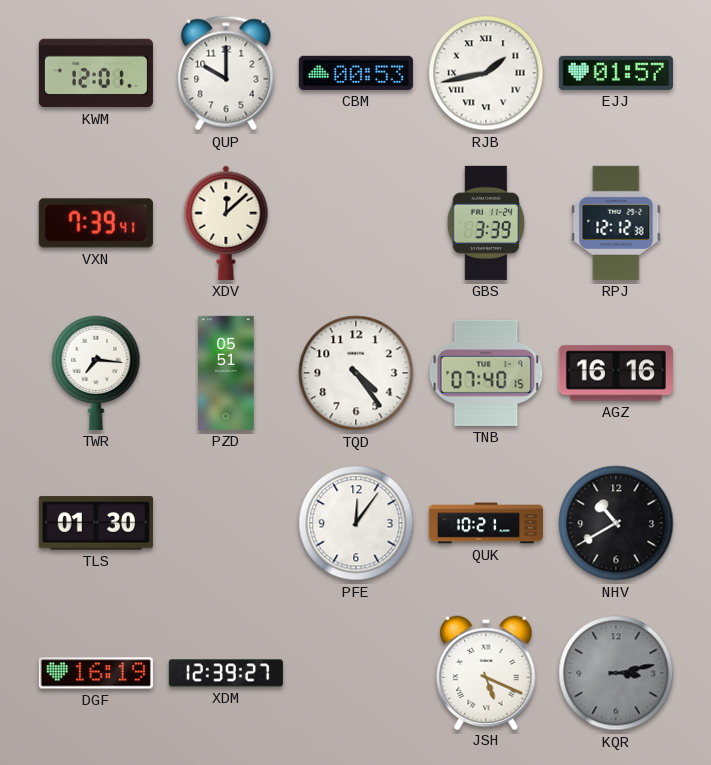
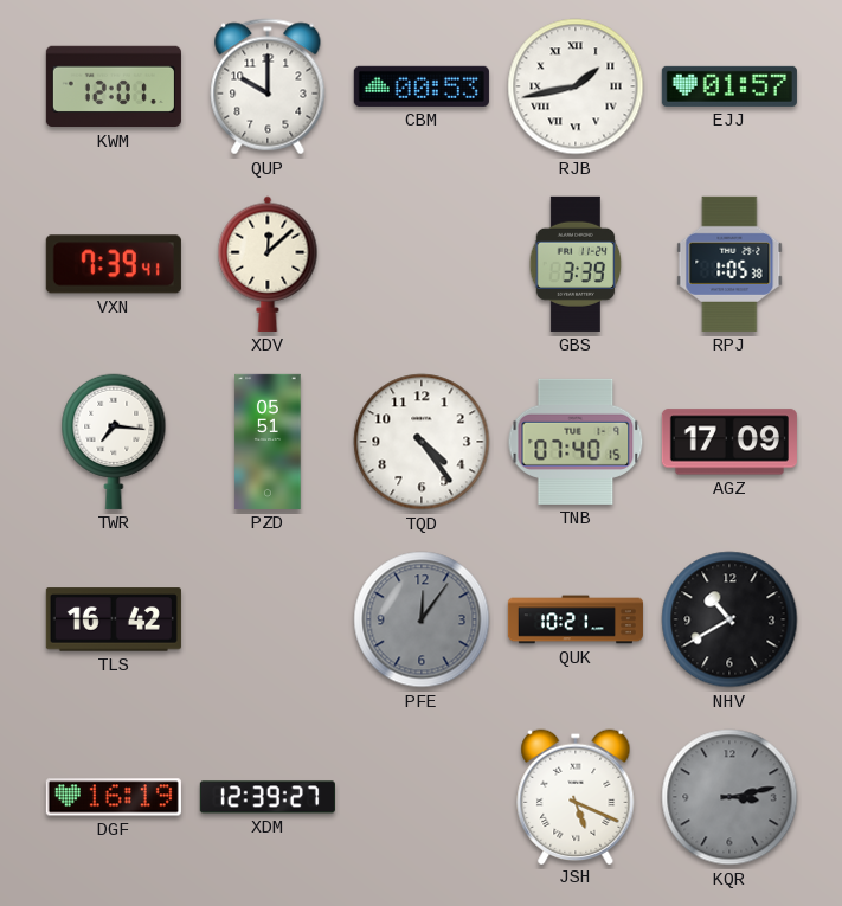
RPJ: 12:12 -> 1:05 (729, 264)
AGZ: 16:16 -> 17:09 (729, 442)
TLS: 01:30 -> 16:42 (114, 619)
PFE dial: white -> grey (422, 619)
